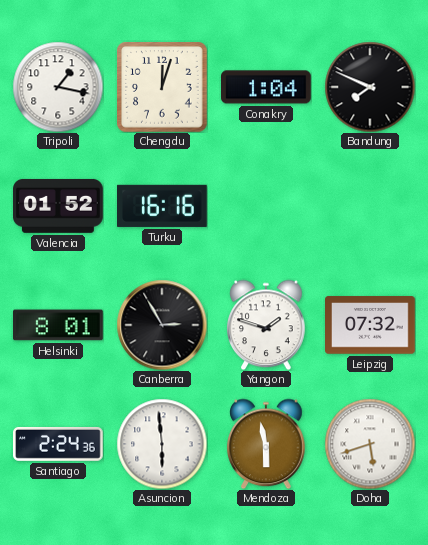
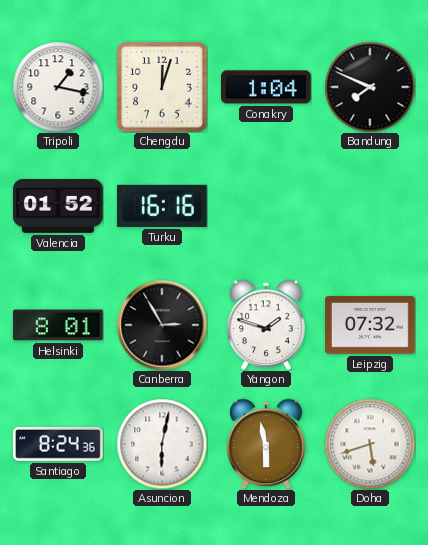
Santiago: 2:24 -> 8:24 (59, 444)
Asuncion: 5:59 -> 6:02 (162, 444)
